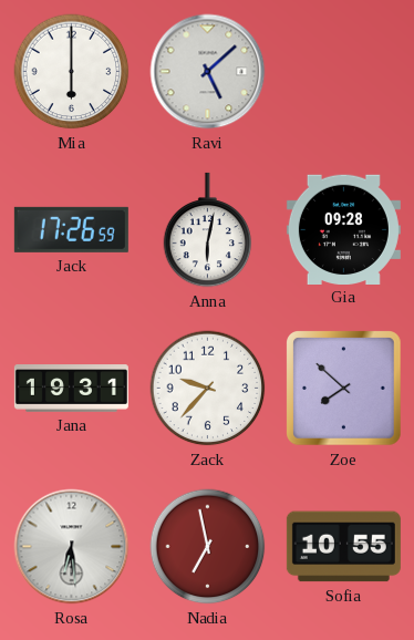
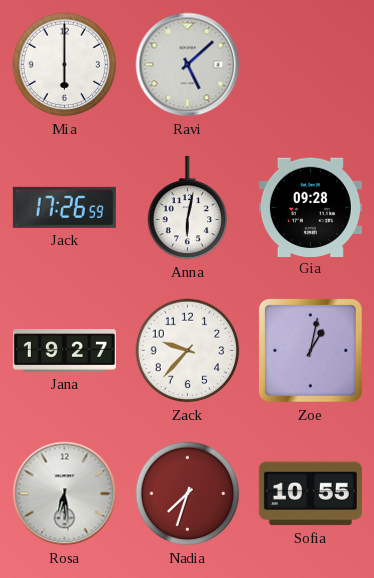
Jana: 19:31 -> 19:27 (64, 351)
Zoe: 7:52 -> 1:02 (311, 351)
Nadia: 6:58 -> 7:33 (188, 494)
